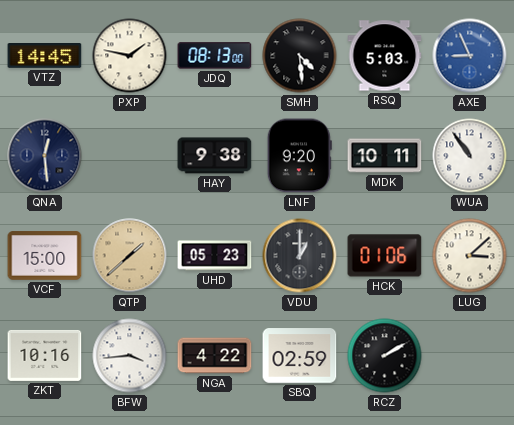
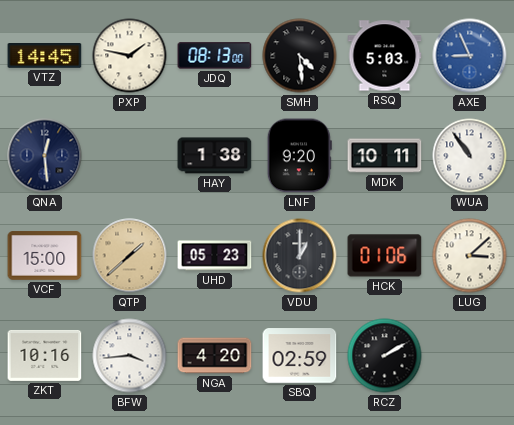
HAY: 9:38 -> 1:38 (215, 156)
NGA: 4:22 -> 4:20 (215, 356)
